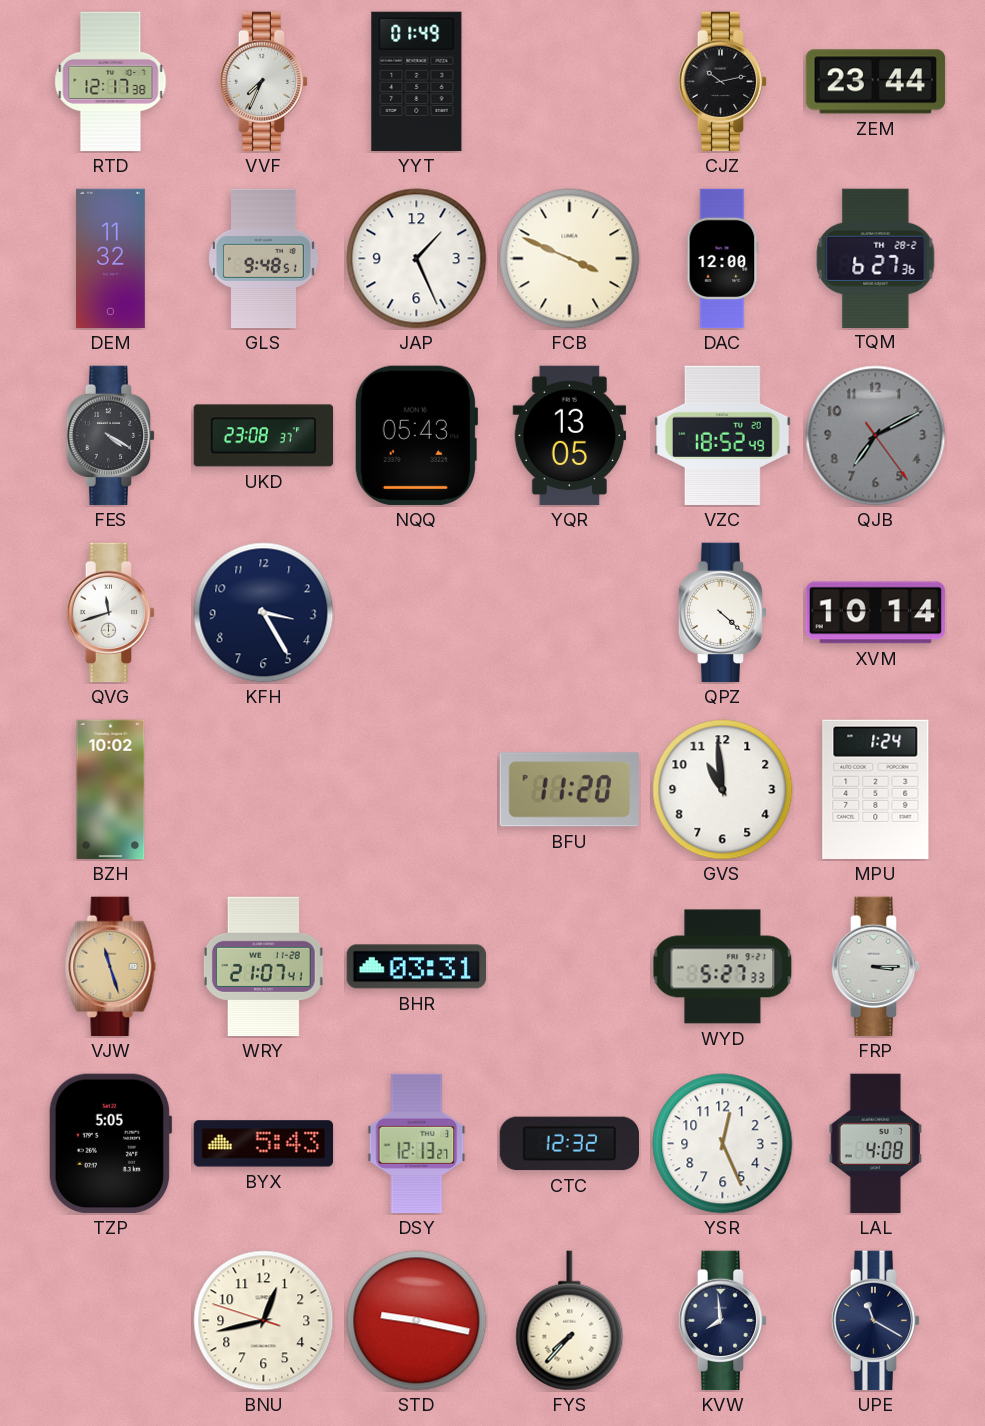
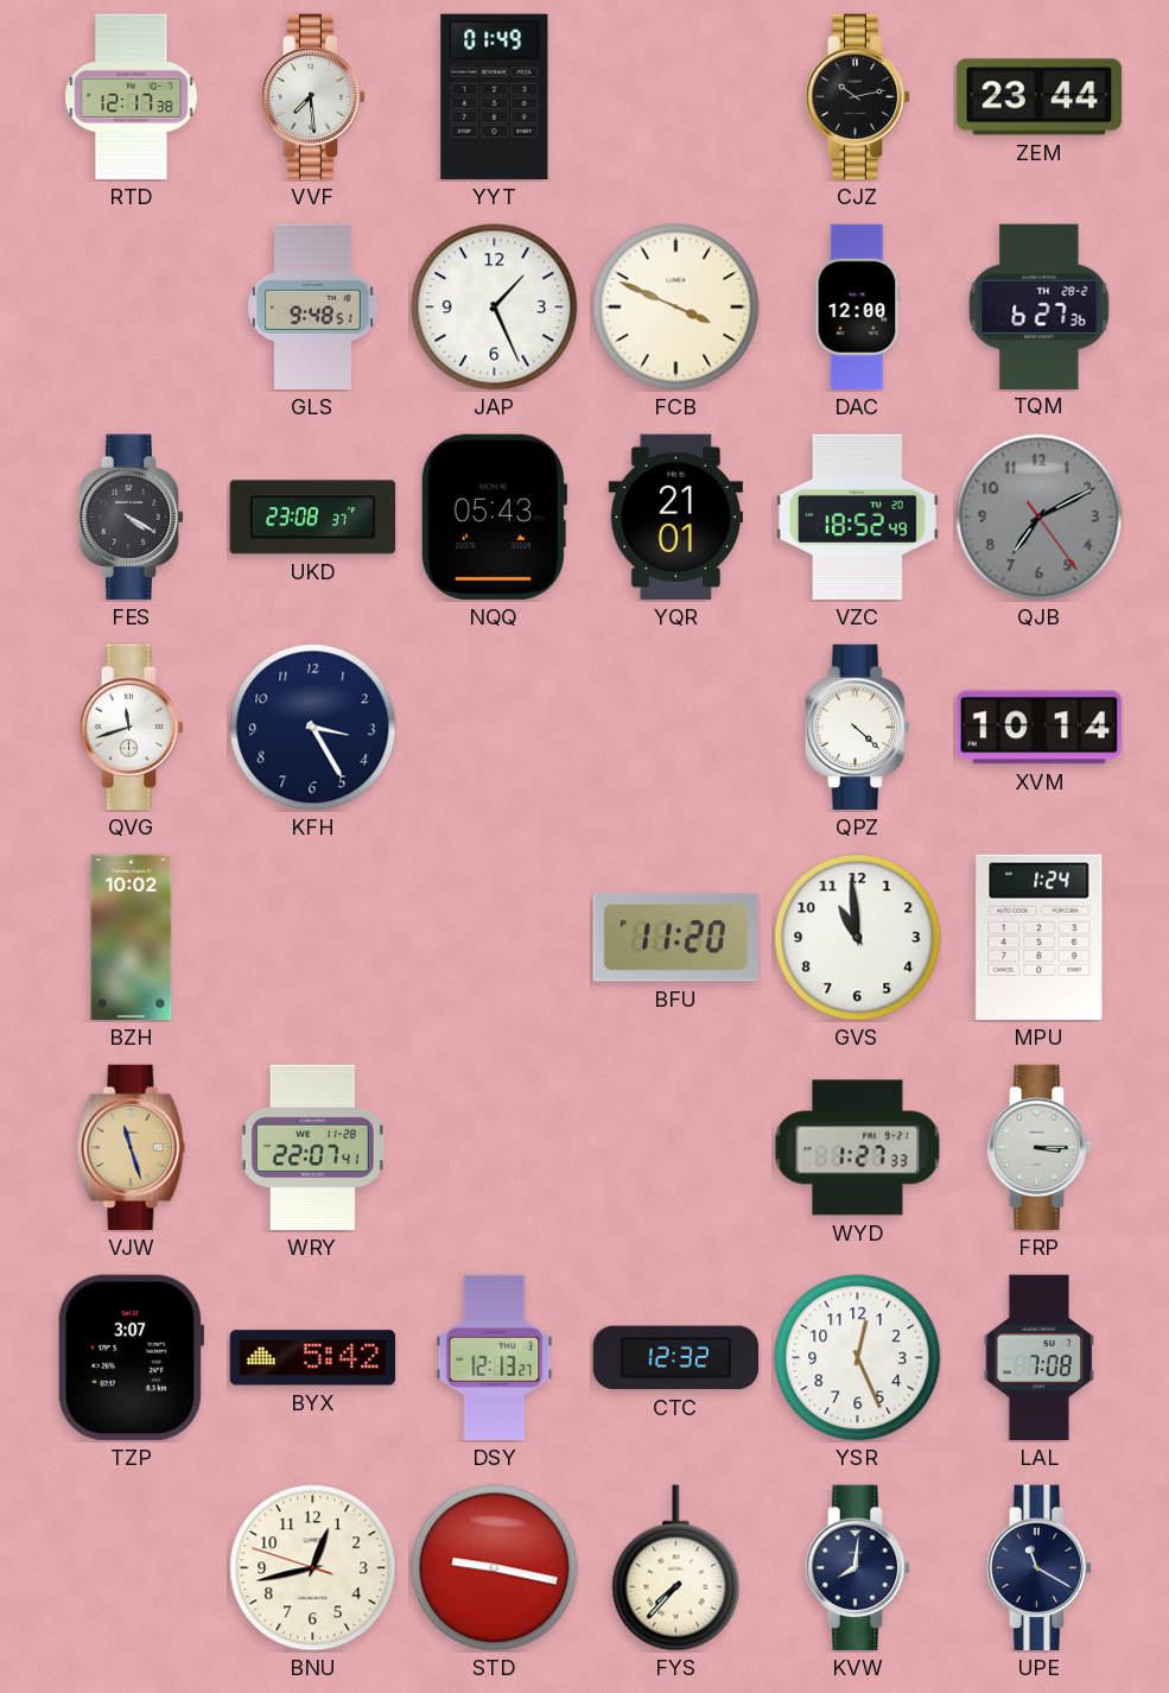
VVF: 7:34 -> 7:29 (313, 97)
DEM: 11:32 -> none (110, 259)
YQR: 13:05 -> 21:01 (676, 518)
WRY: 21:07 -> 22:07 (312, 1148)
BHR: 03:31 -> none (416, 967)
WYD: 5:27 -> 1:27 (858, 1148)
TZP: 5:05 -> 3:07 (131, 1357)
BYX: 5:43 -> 5:42 (313, 1358)
LAL: 4:08 -> 7:08 (1040, 1358)
KVW: 7:59 -> 8:01 (858, 1568)
